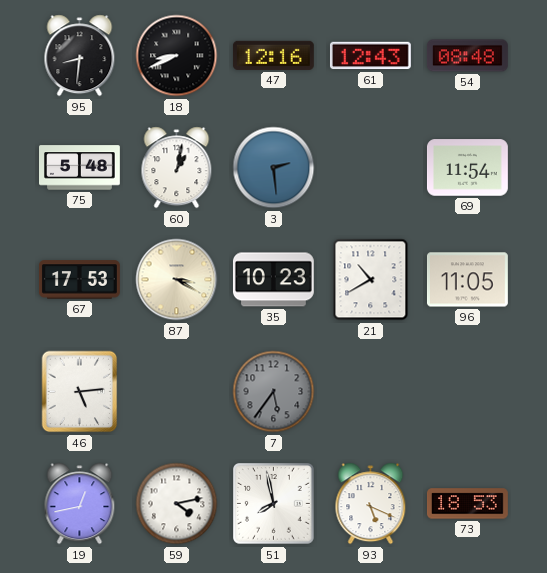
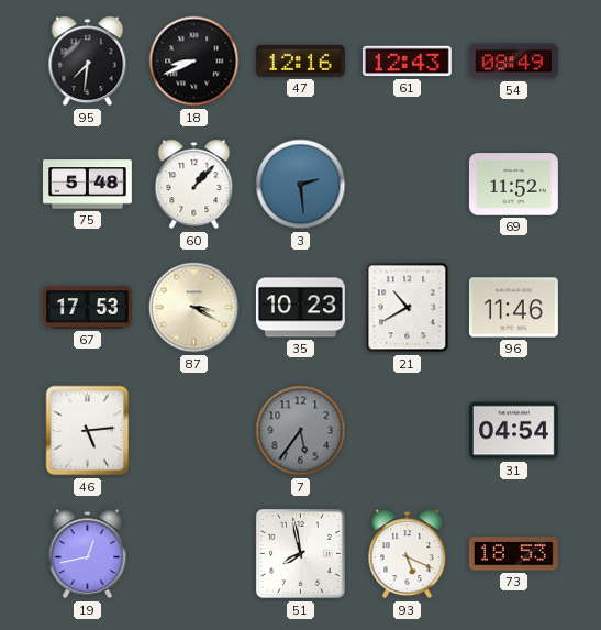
95: 8:31 -> 7:31 (88, 62)
54: 08:48 -> 08:49 (513, 62)
60: 1:02 -> 1:07 (194, 185)
69: 11:54 -> 11:52 (513, 185)
96: 11:05 -> 11:46 (513, 308)
31: none -> 04:54 (513, 431)
59: 4:13 -> none (177, 504)
